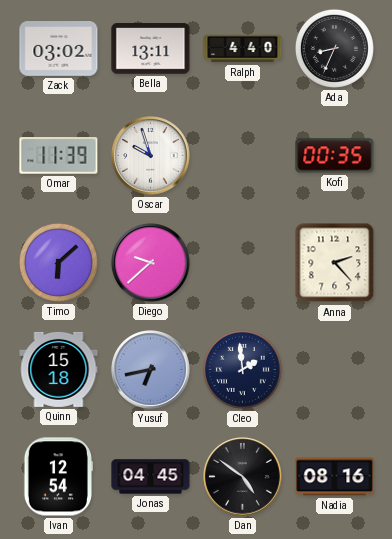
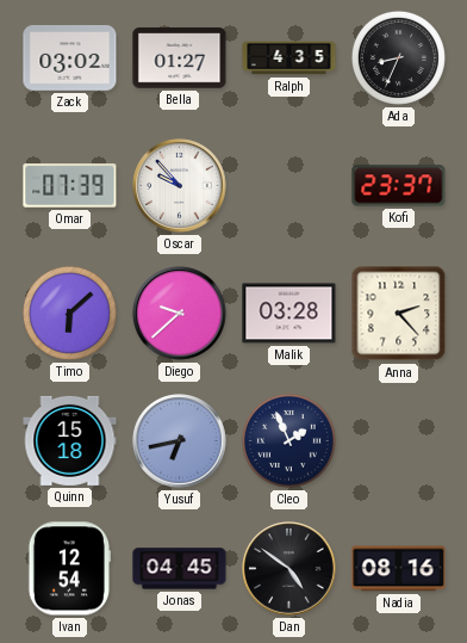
Bella: 13:11 -> 01:27 (180, 58)
Ralph: 4:40 -> 4:35 (289, 58)
Omar: 11:39 -> 07:39 (70, 186)
Oscar: 9:57 -> 9:53 (180, 186)
Kofi: 00:35 -> 23:37 (399, 186)
Malik: none -> 03:28 (289, 314)
Cleo: 1:59 -> 1:56 (288, 440)
